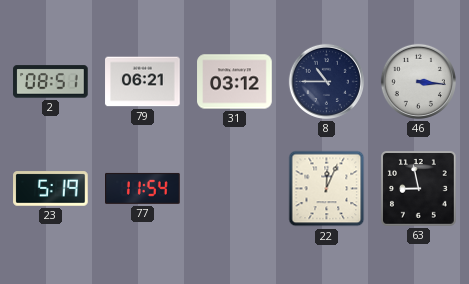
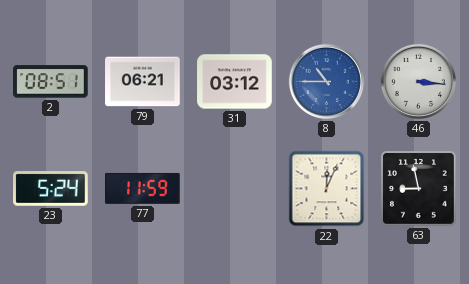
8 dial: navy -> blue (326, 81)
23: 5:19 -> 5:24 (51, 189)
77: 11:54 -> 11:59 (143, 188)
